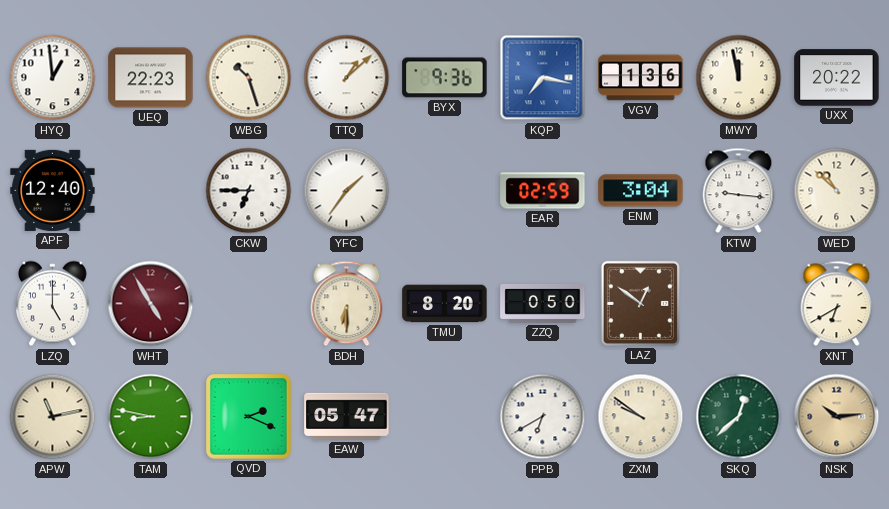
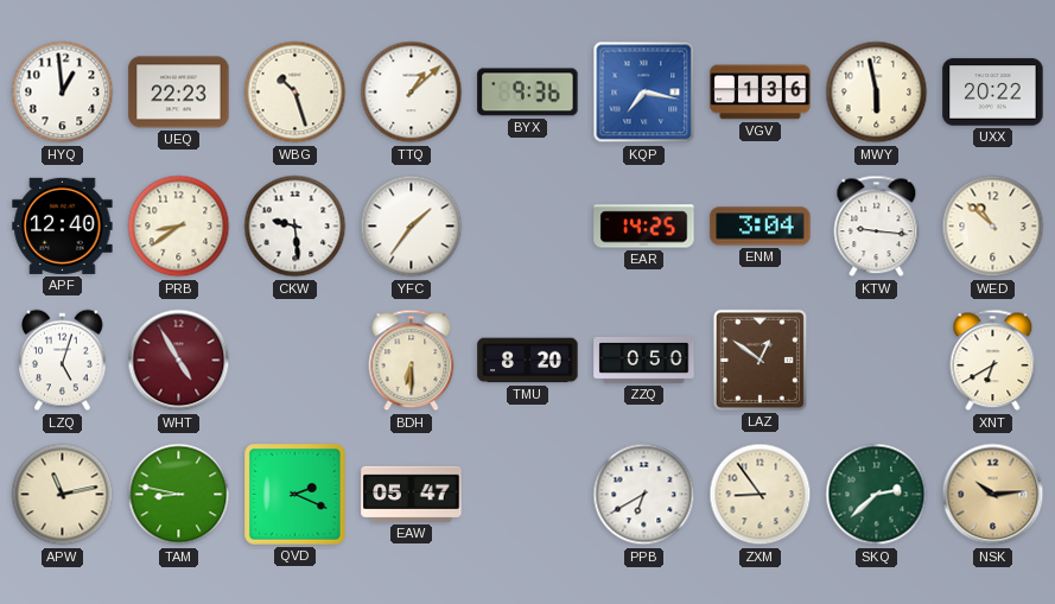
MWY: 11:58 -> 5:58 (877, 93)
PRB: none -> 8:39 (179, 227)
CKW: 6:45 -> 9:29 (295, 227)
EAR: 02:59 -> 14:25 (644, 227)
LZQ: 5:00 -> 5:03 (63, 361)
ZXM: 9:51 -> 8:54 (761, 495)
SKQ: 12:38 -> 2:38 (877, 495)
